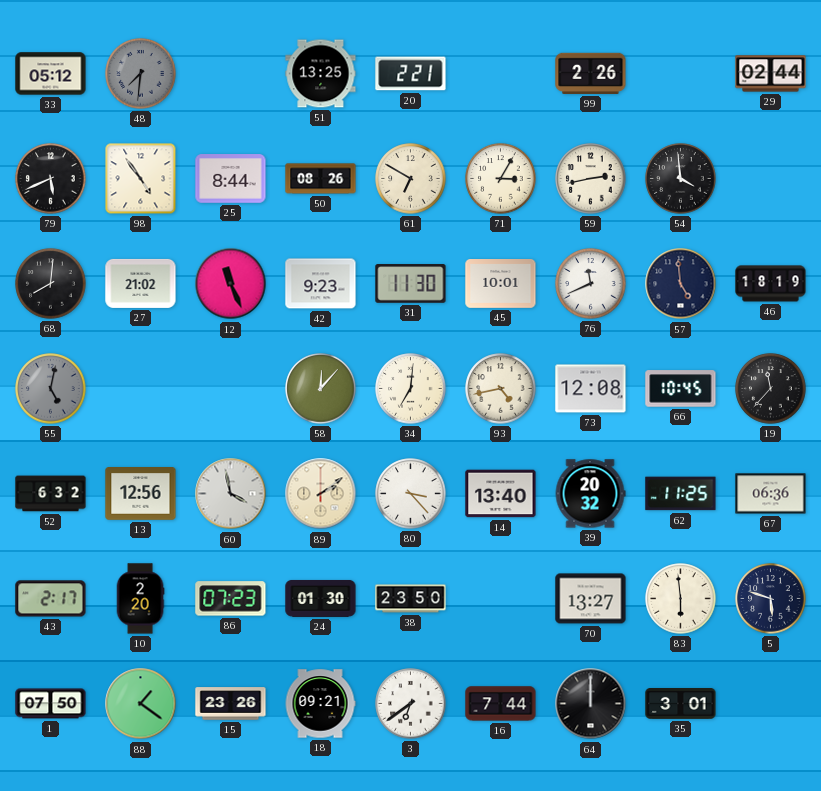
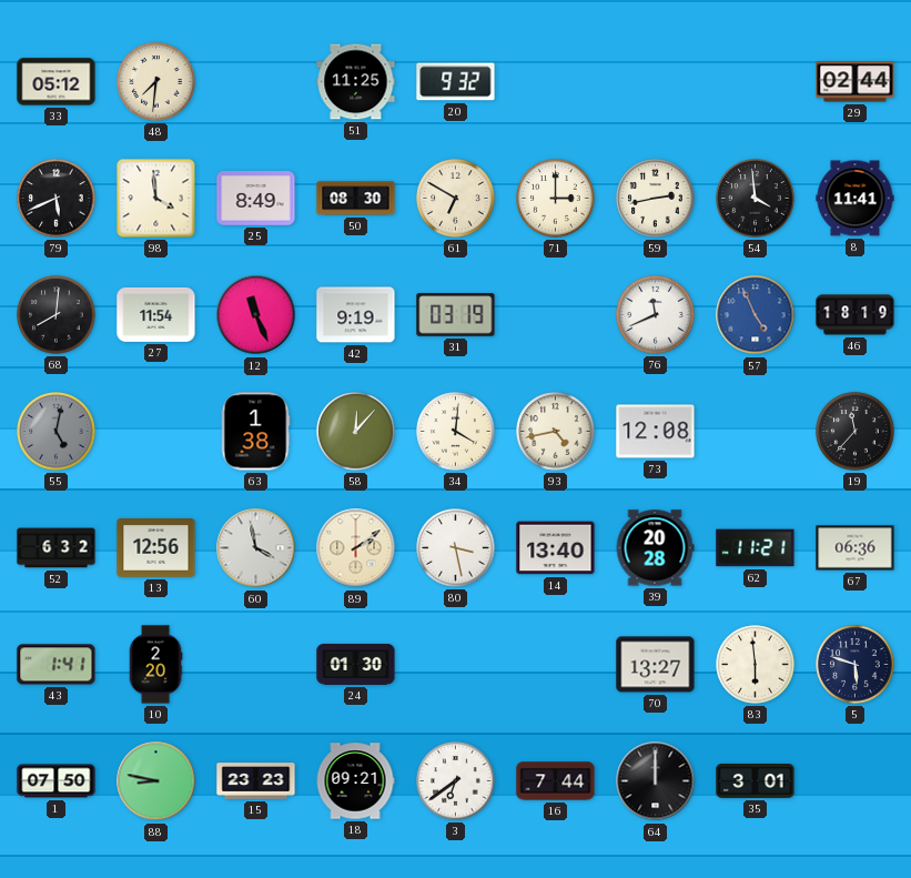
48 dial: grey -> cream (156, 82)
51: 13:25 -> 11:25 (356, 82)
20: 2:21 -> 9:32 (456, 82)
99: 2:26 -> none (591, 73)
98: 4:54 -> 3:59 (156, 199)
25: 8:44 -> 8:49 (256, 199)
50: 08:26 -> 08:30 (356, 199)
71: 3:05 -> 3:00 (556, 199)
8: none -> 11:41 (856, 199)
27: 21:02 -> 11:54 (156, 314)
42: 9:23 -> 9:19 (356, 315)
31: 11:30 -> 03:19 (456, 315)
45: 10:01 -> none (501, 284)
57: 4:59 -> 4:56 (756, 315)
57 dial: navy -> blue (756, 315)
63: none -> 1:38 (255, 432)
34: 7:01 -> 4:01 (456, 432)
66: 10:45 -> none (681, 389)
80: 3:23 -> 3:28 (456, 548)
39: 20:32 -> 20:28 (655, 548)
62: 11:25 -> 11:21 (756, 548)
43: 2:17 -> 1:41 (57, 665)
86: 07:23 -> none (231, 599)
38: 23:50 -> none (411, 599)
88: 1:21 -> 8:47 (156, 781)
15: 23:26 -> 23:23 (256, 781)
